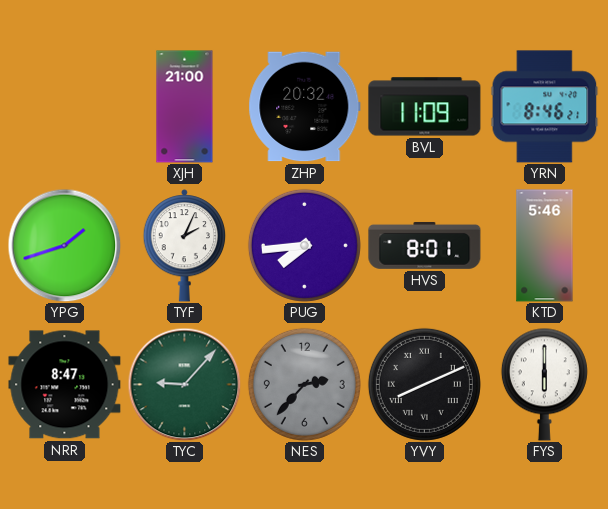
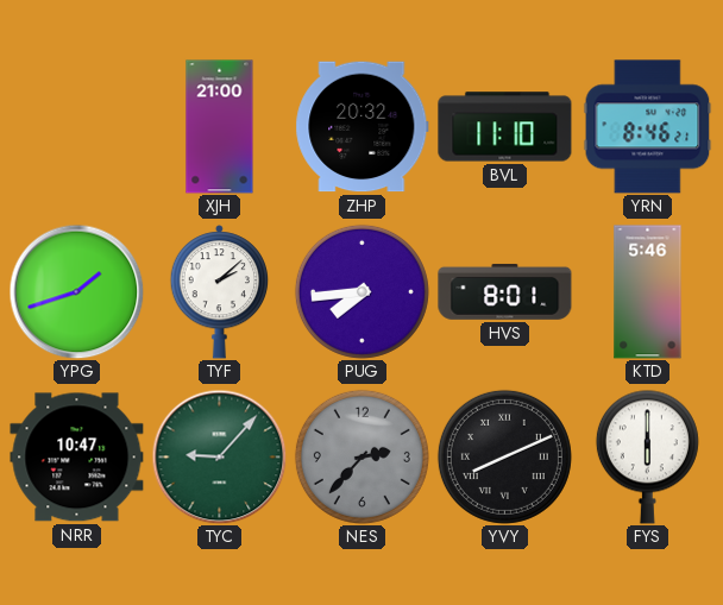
BVL: 11:09 -> 11:10 (505, 127)
TYF: 2:04 -> 2:08 (220, 292)
NRR: 8:47 -> 10:47 (77, 458)
